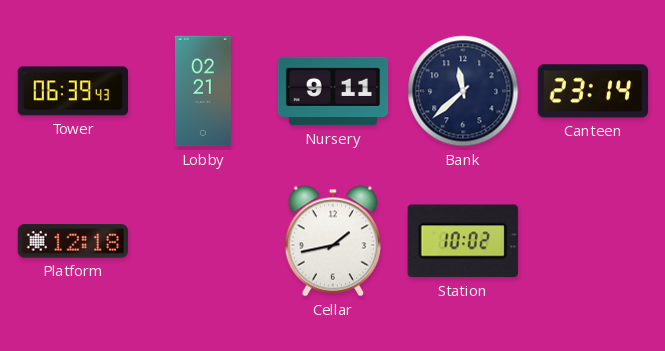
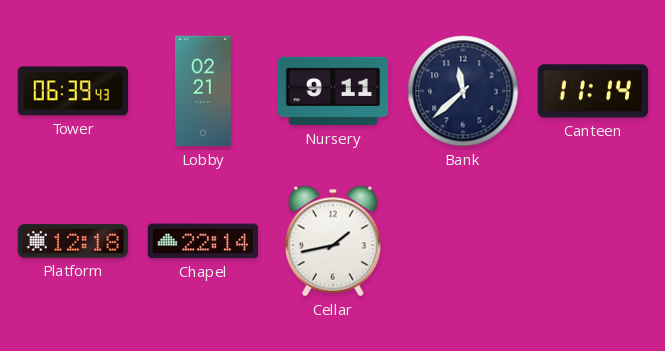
Canteen: 23:14 -> 11:14 (593, 91)
Chapel: none -> 22:14 (203, 241)
Station: 10:02 -> none (463, 241)
